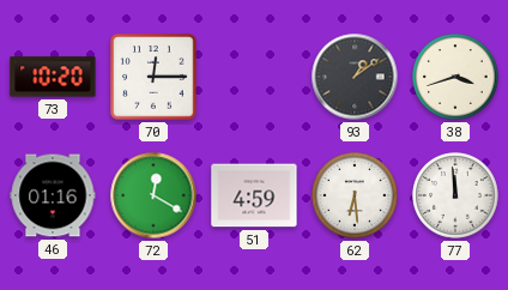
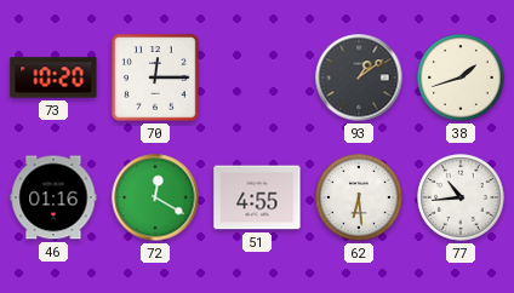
38: 3:42 -> 1:42 (461, 77)
51: 4:59 -> 4:55 (257, 197)
77: 11:59 -> 10:44 (461, 197)
